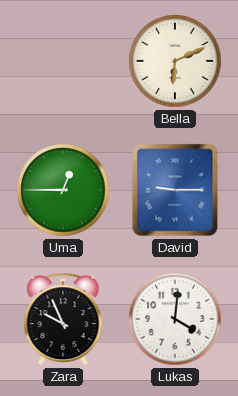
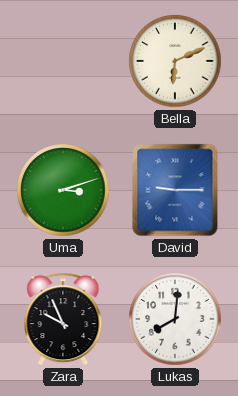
Uma: 12:45 -> 3:12 (63, 190)
Lukas: 4:01 -> 8:01 (175, 319)
